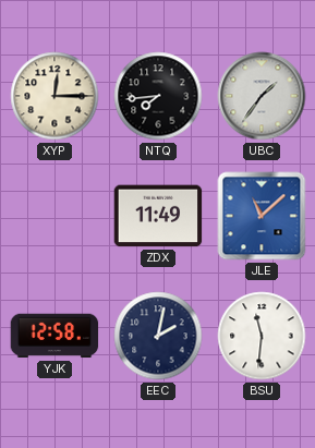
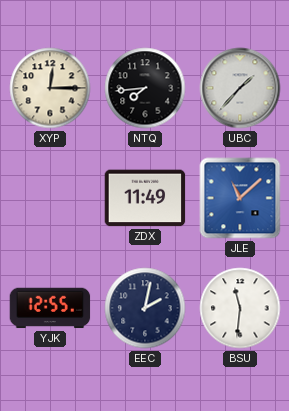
UBC: 1:36 -> 1:37 (240, 88)
YJK: 12:58 -> 12:55 (50, 308)
